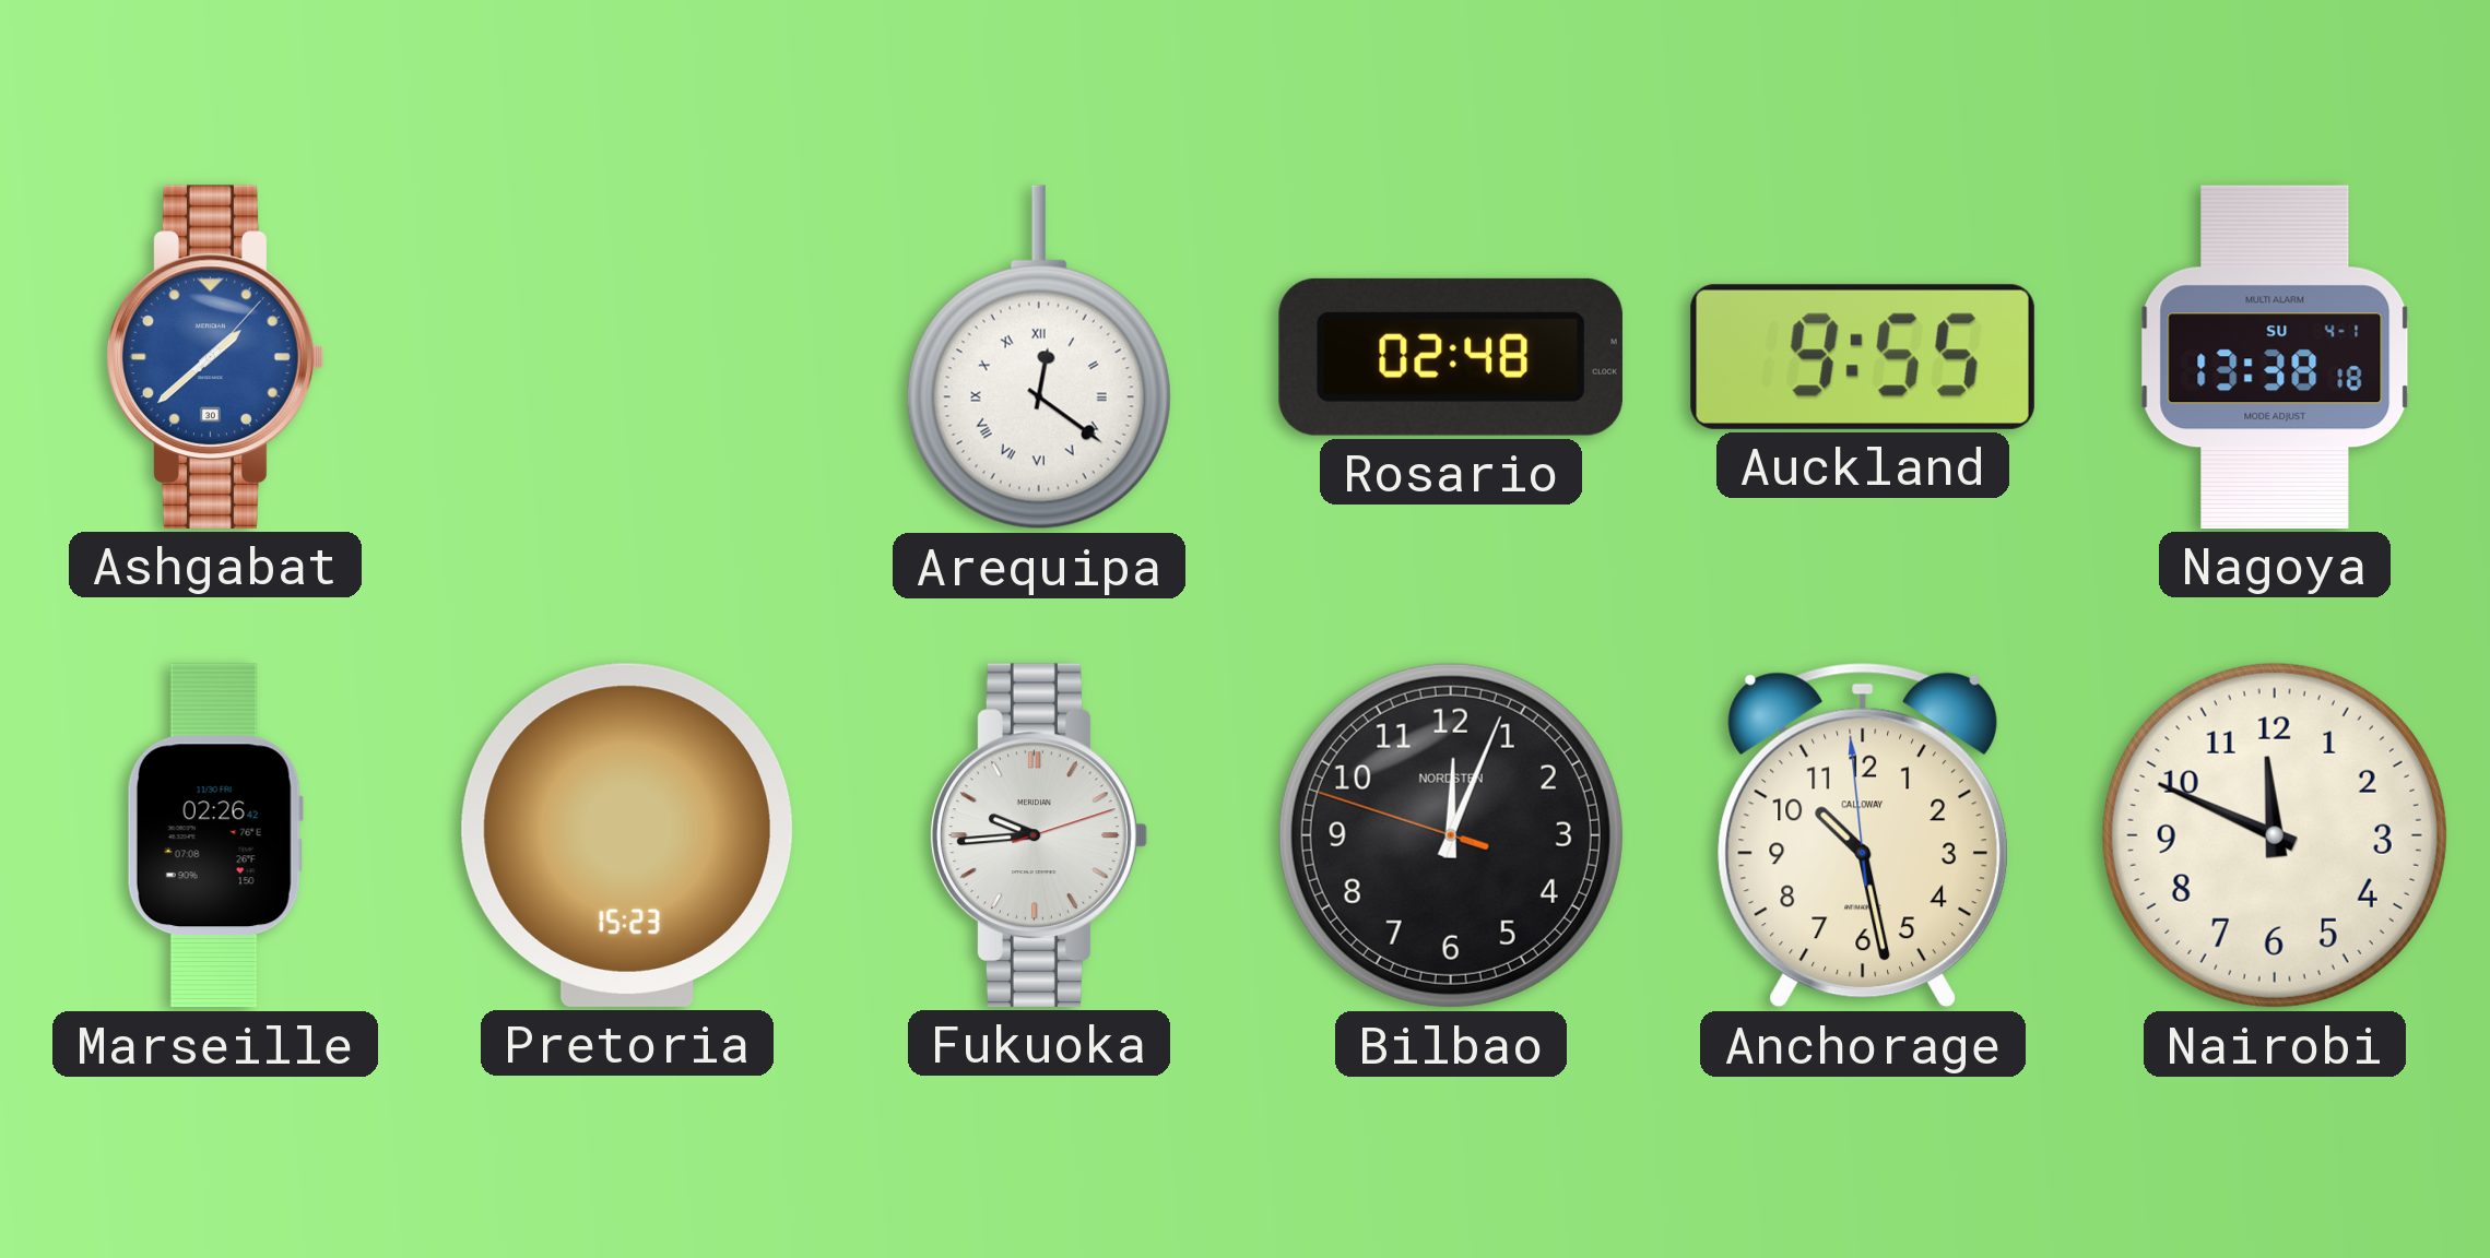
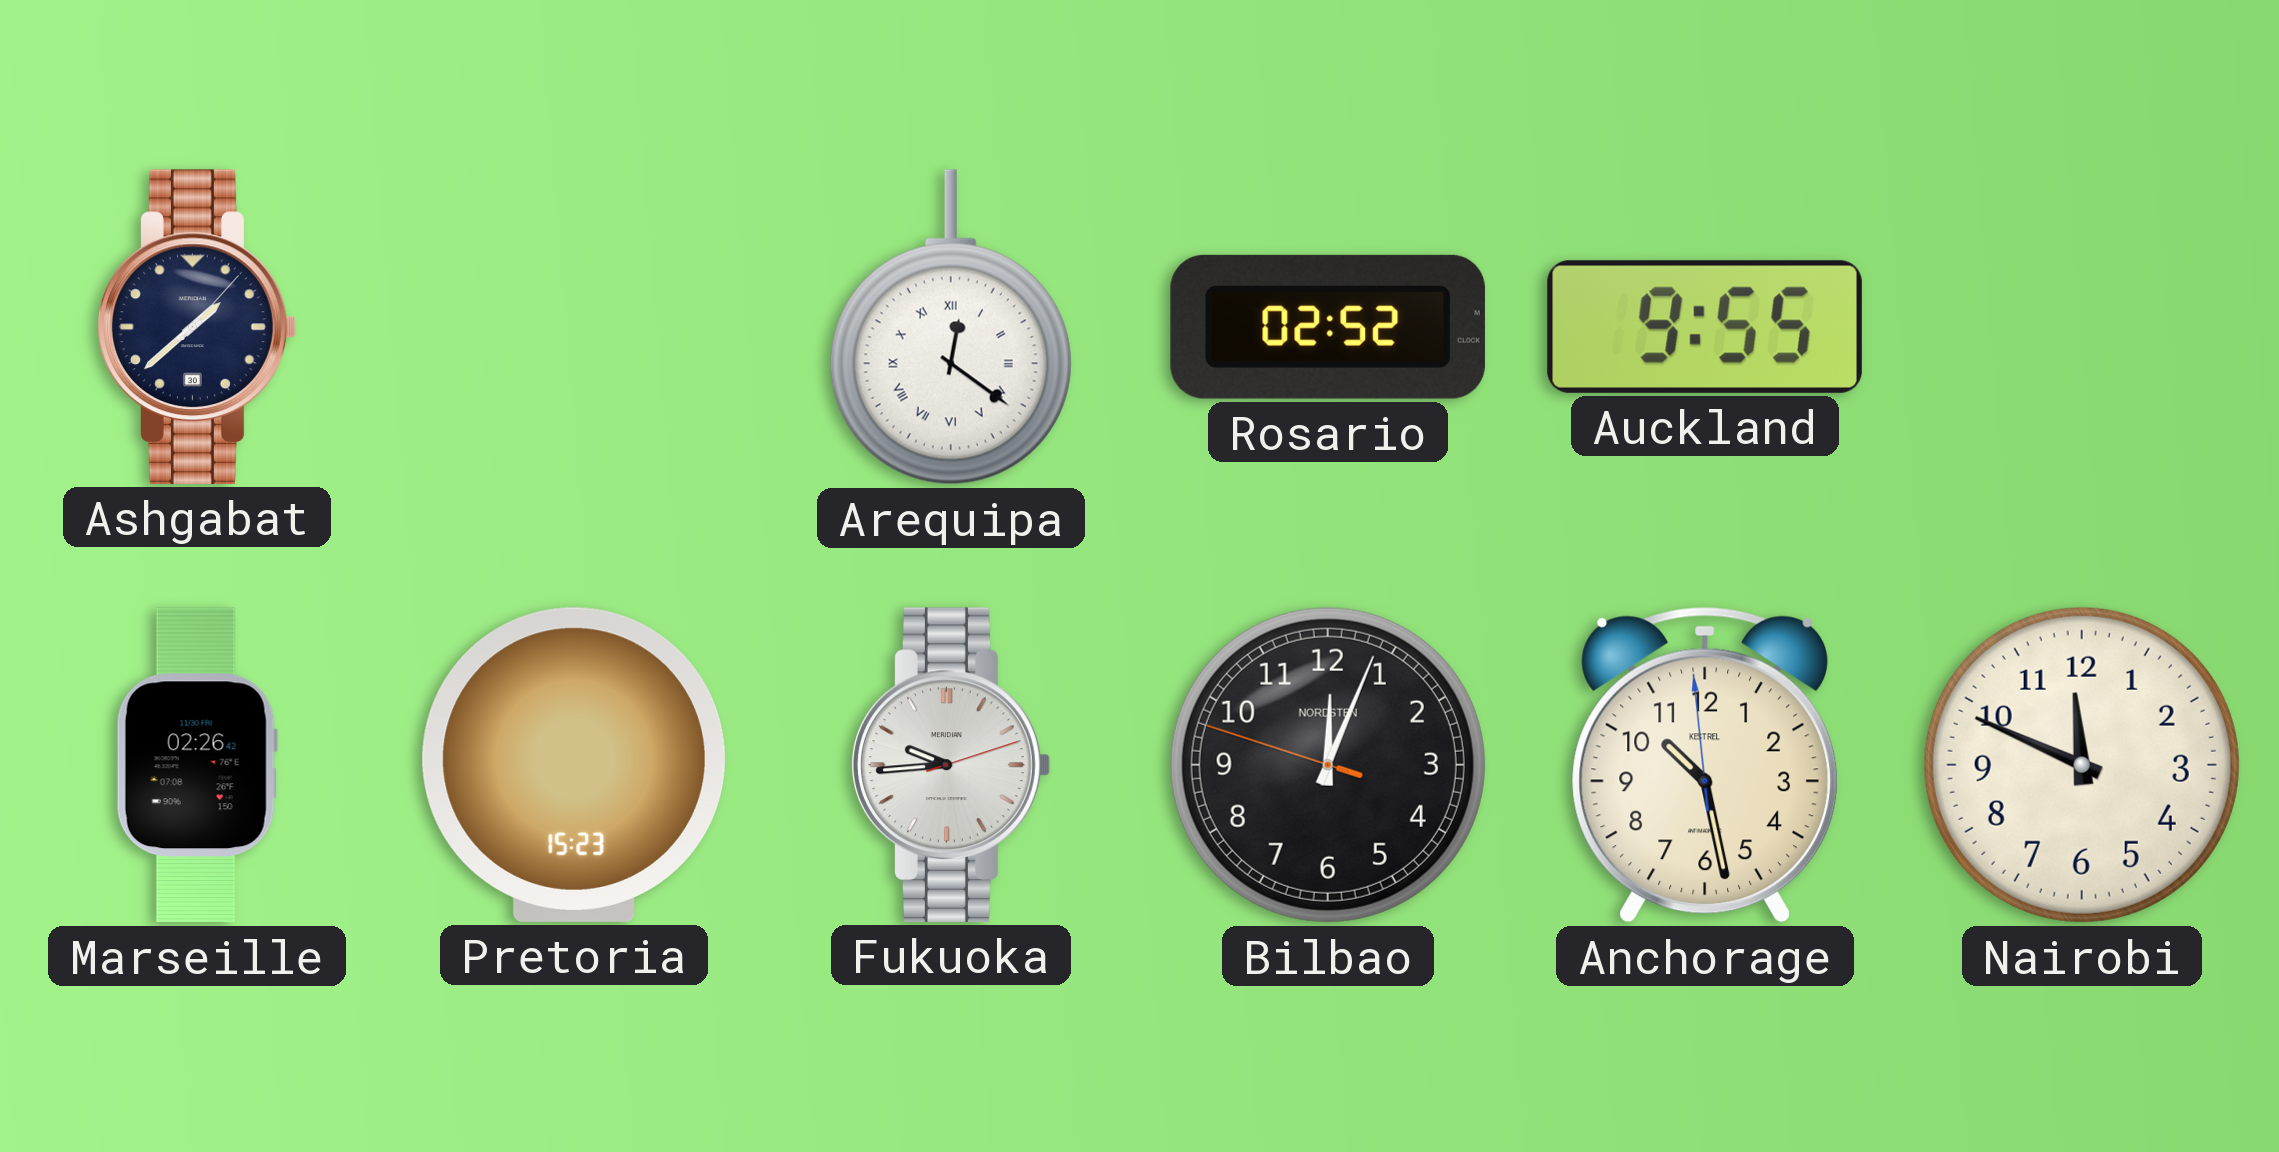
Ashgabat dial: blue -> navy (197, 327)
Rosario: 02:48 -> 02:52 (1328, 327)
Nagoya: 13:38 -> none (2275, 357)
Anchorage brand: CALLOWAY -> KESTREL (1705, 765)
